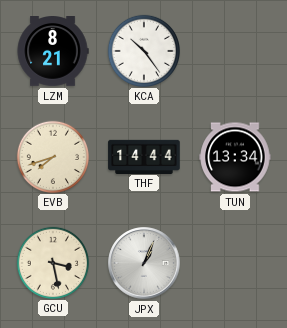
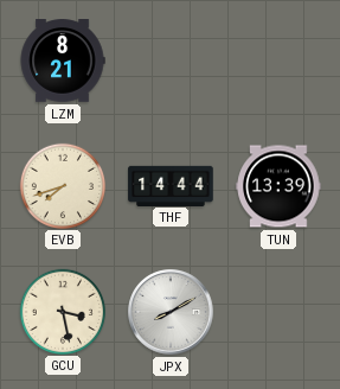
KCA: 10:24 -> none (143, 50)
TUN: 13:34 -> 13:39 (278, 186)
JPX: 1:04 -> 8:10 (171, 312)
